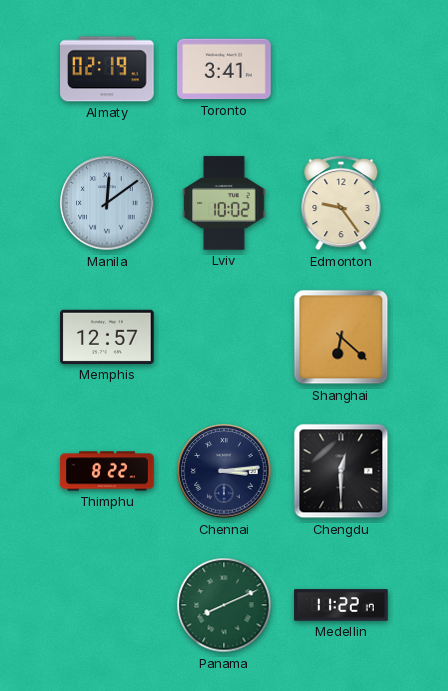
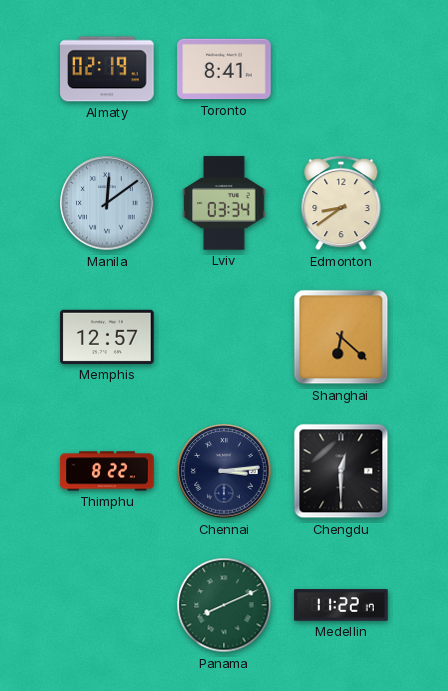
Toronto: 3:41 -> 8:41 (224, 69)
Lviv: 10:02 -> 03:34 (224, 203)
Edmonton: 9:24 -> 8:39 (341, 203)
